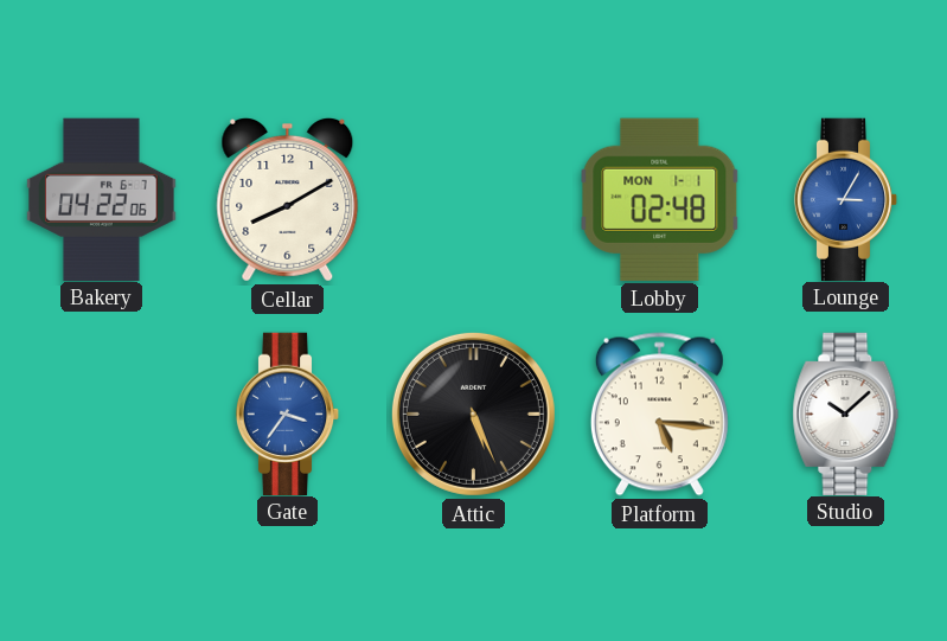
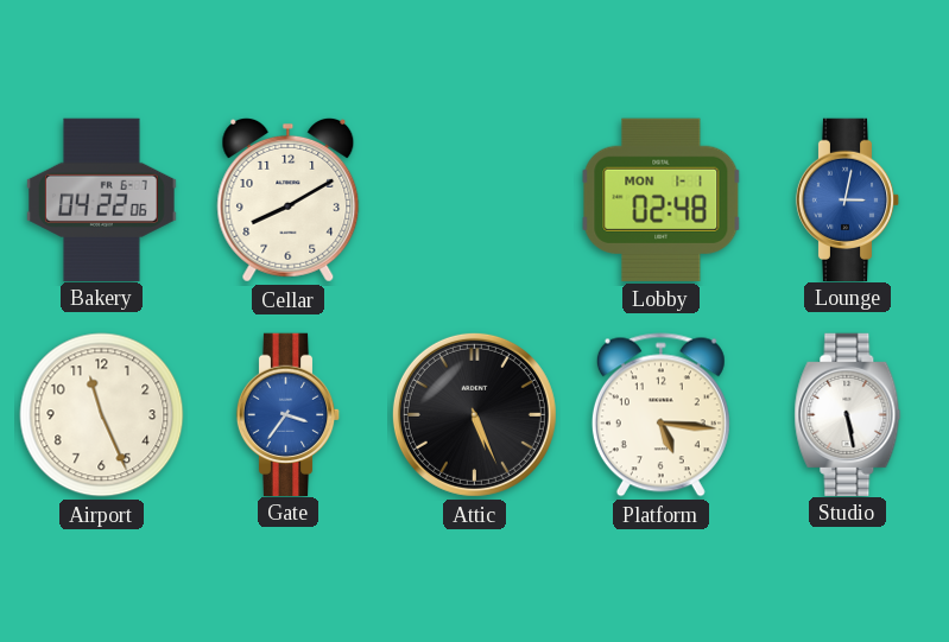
Lounge: 3:05 -> 3:02 (848, 199)
Airport: none -> 11:26 (102, 415)
Studio: 10:08 -> 5:28 (848, 414)
